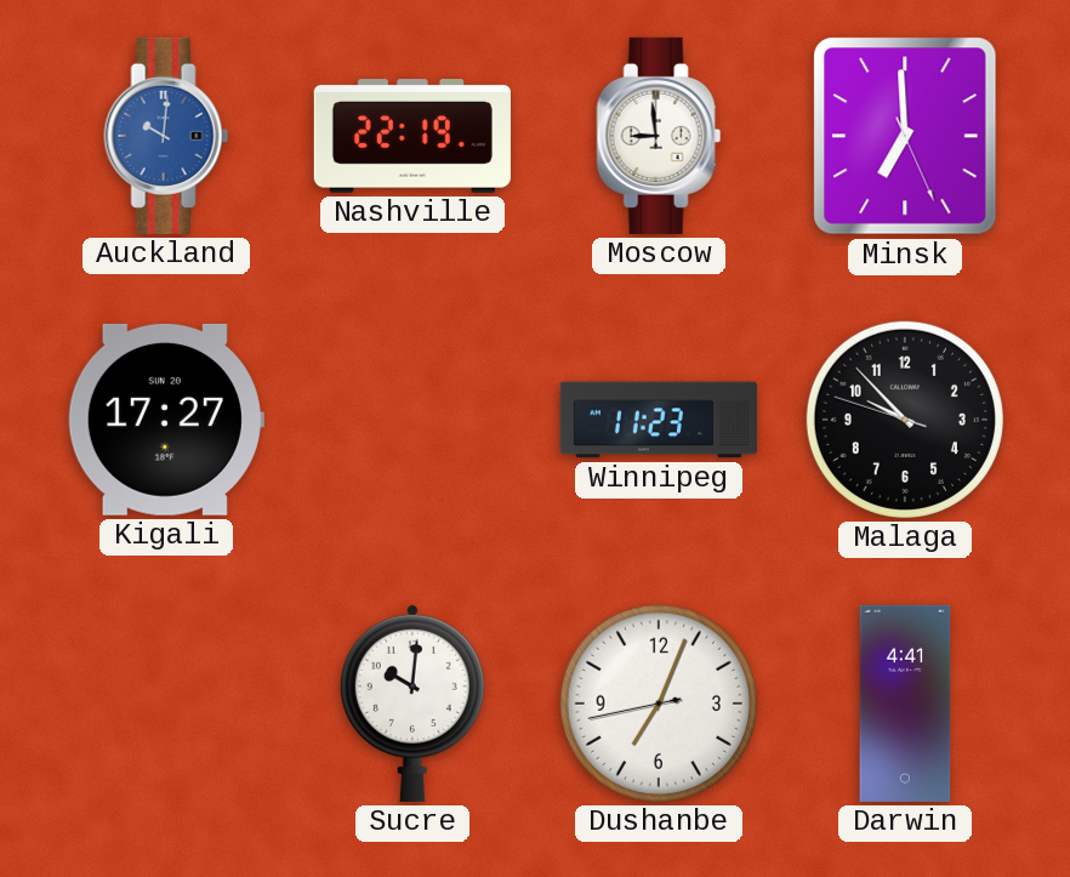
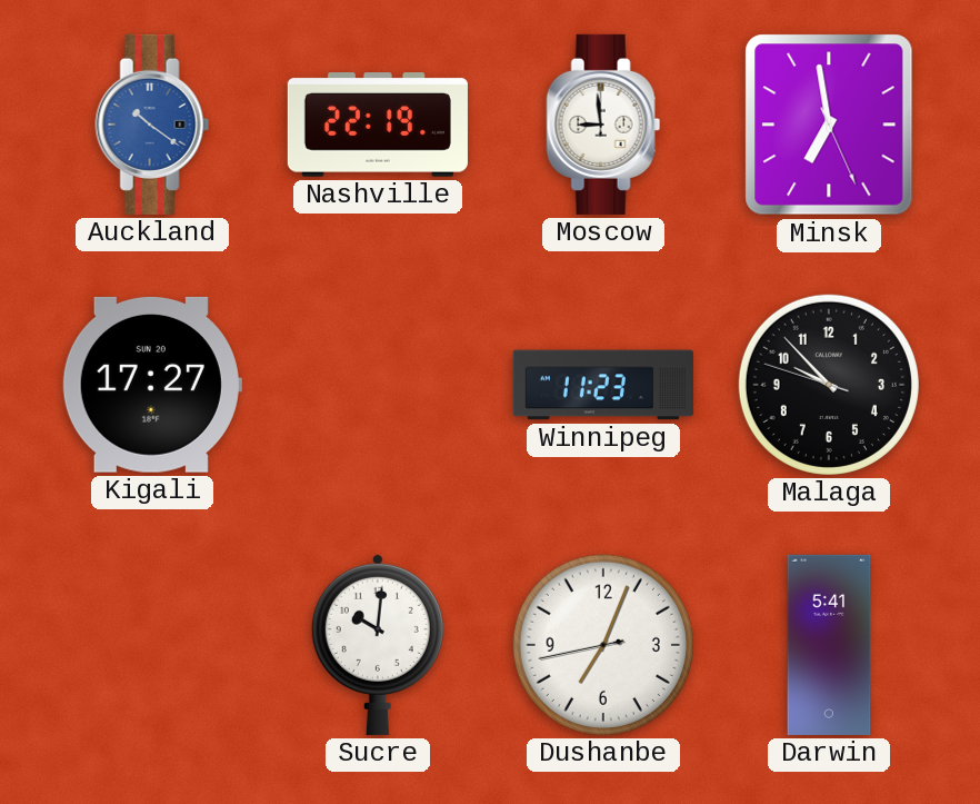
Auckland: 10:01 -> 10:21 (152, 125)
Minsk: 6:59 -> 6:58 (829, 125)
Darwin: 4:41 -> 5:41 (829, 645)
